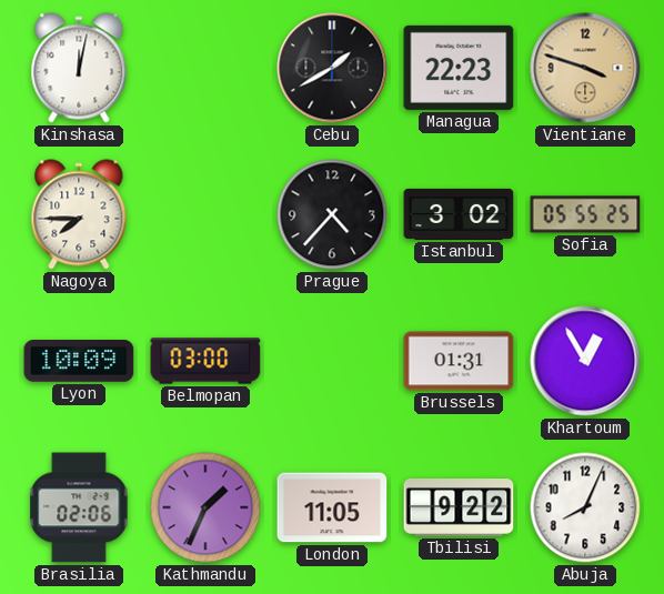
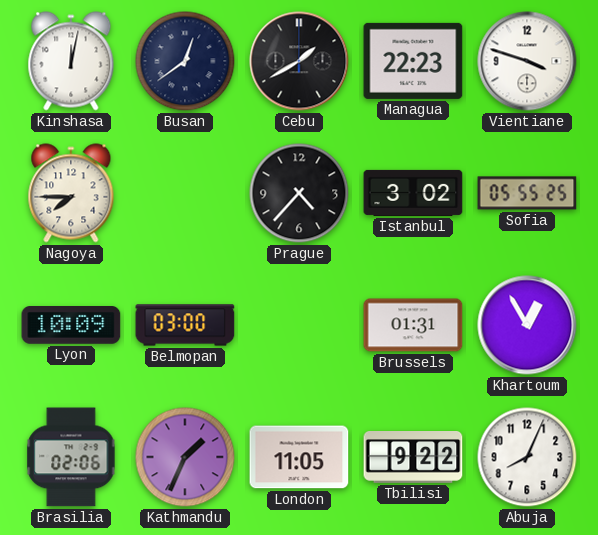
Busan: none -> 12:39 (185, 61)
Vientiane dial: champagne -> white (527, 61)
